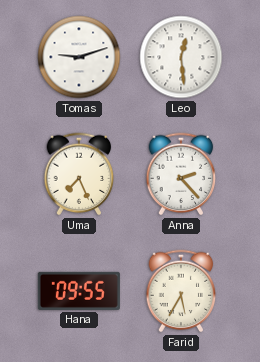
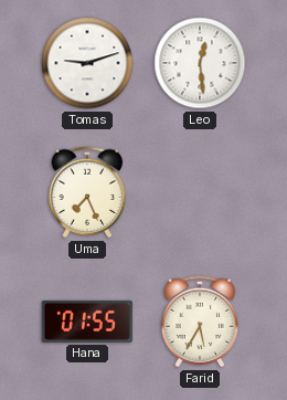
Anna: 2:23 -> none (181, 174)
Hana: 09:55 -> 01:55 (87, 322)
